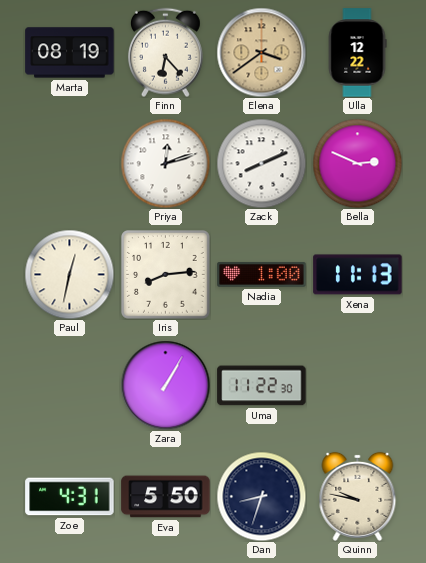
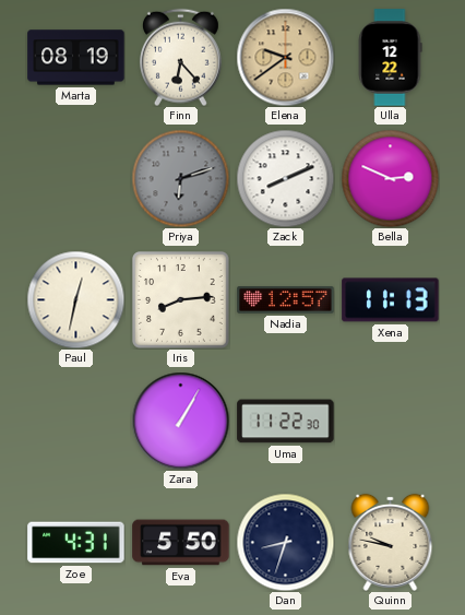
Elena: 3:39 -> 9:39 (285, 57)
Priya: 12:12 -> 6:12 (180, 178)
Priya dial: white -> grey (180, 178)
Nadia: 1:00 -> 12:57 (286, 300)
